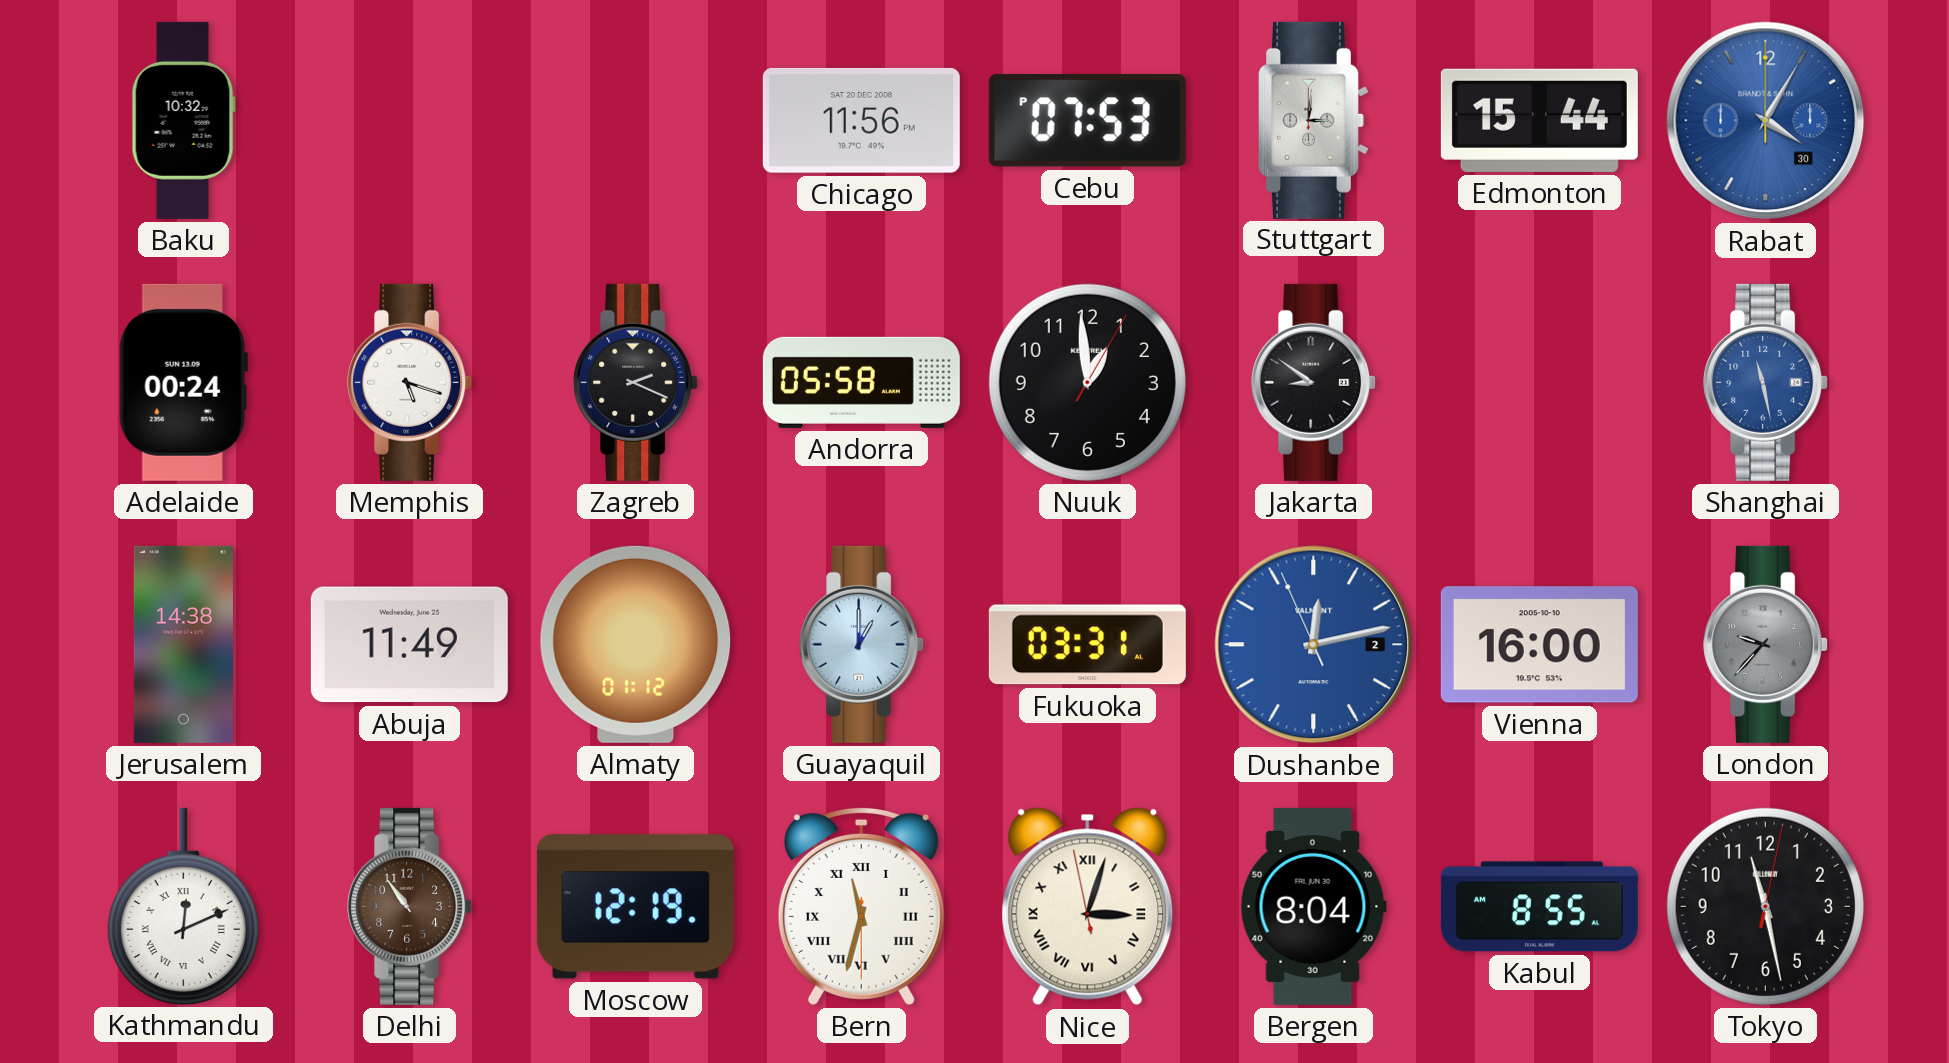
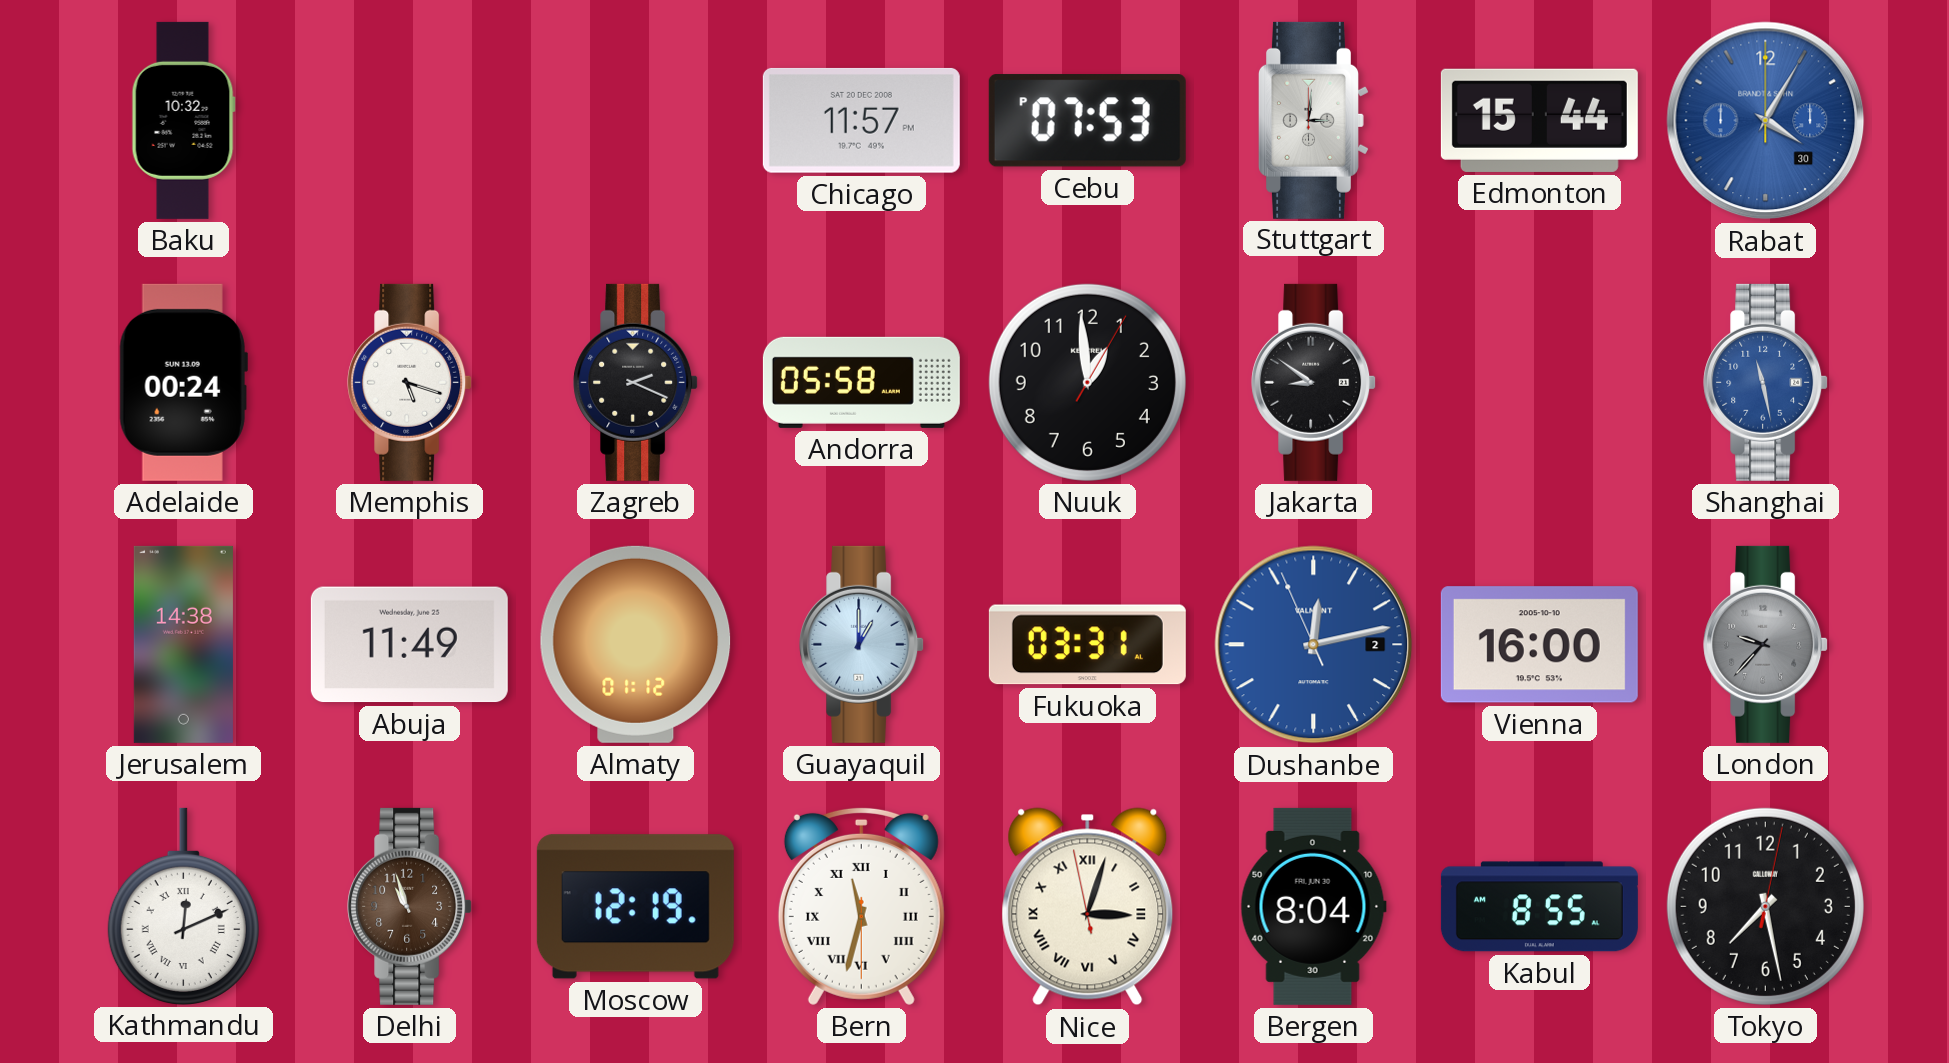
Chicago: 11:56 -> 11:57 (861, 120)
Delhi: 10:54 -> 10:57 (410, 906)
Tokyo: 11:28 -> 7:28 (1765, 906)
